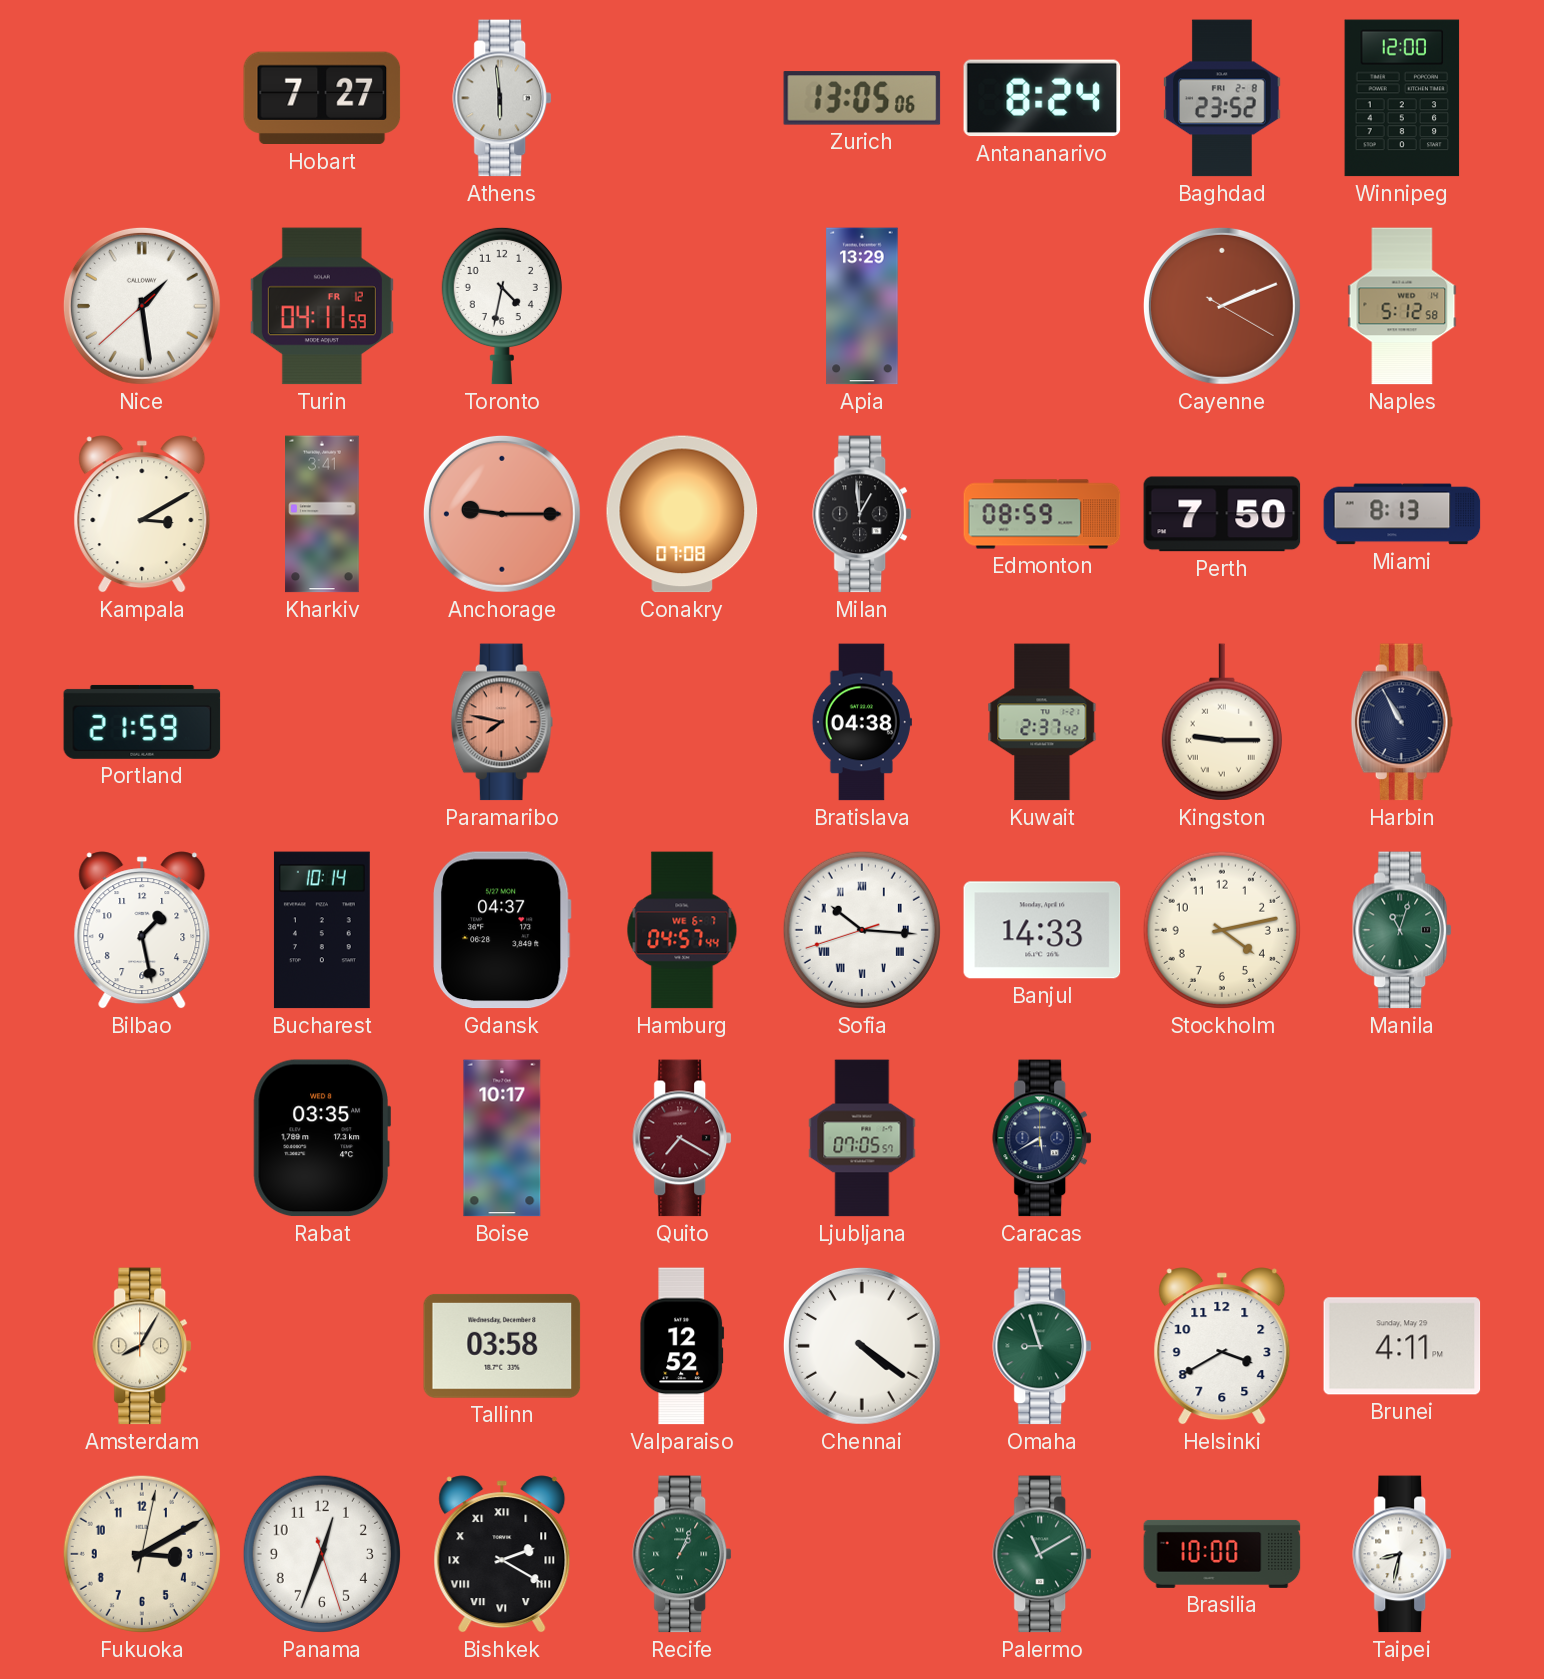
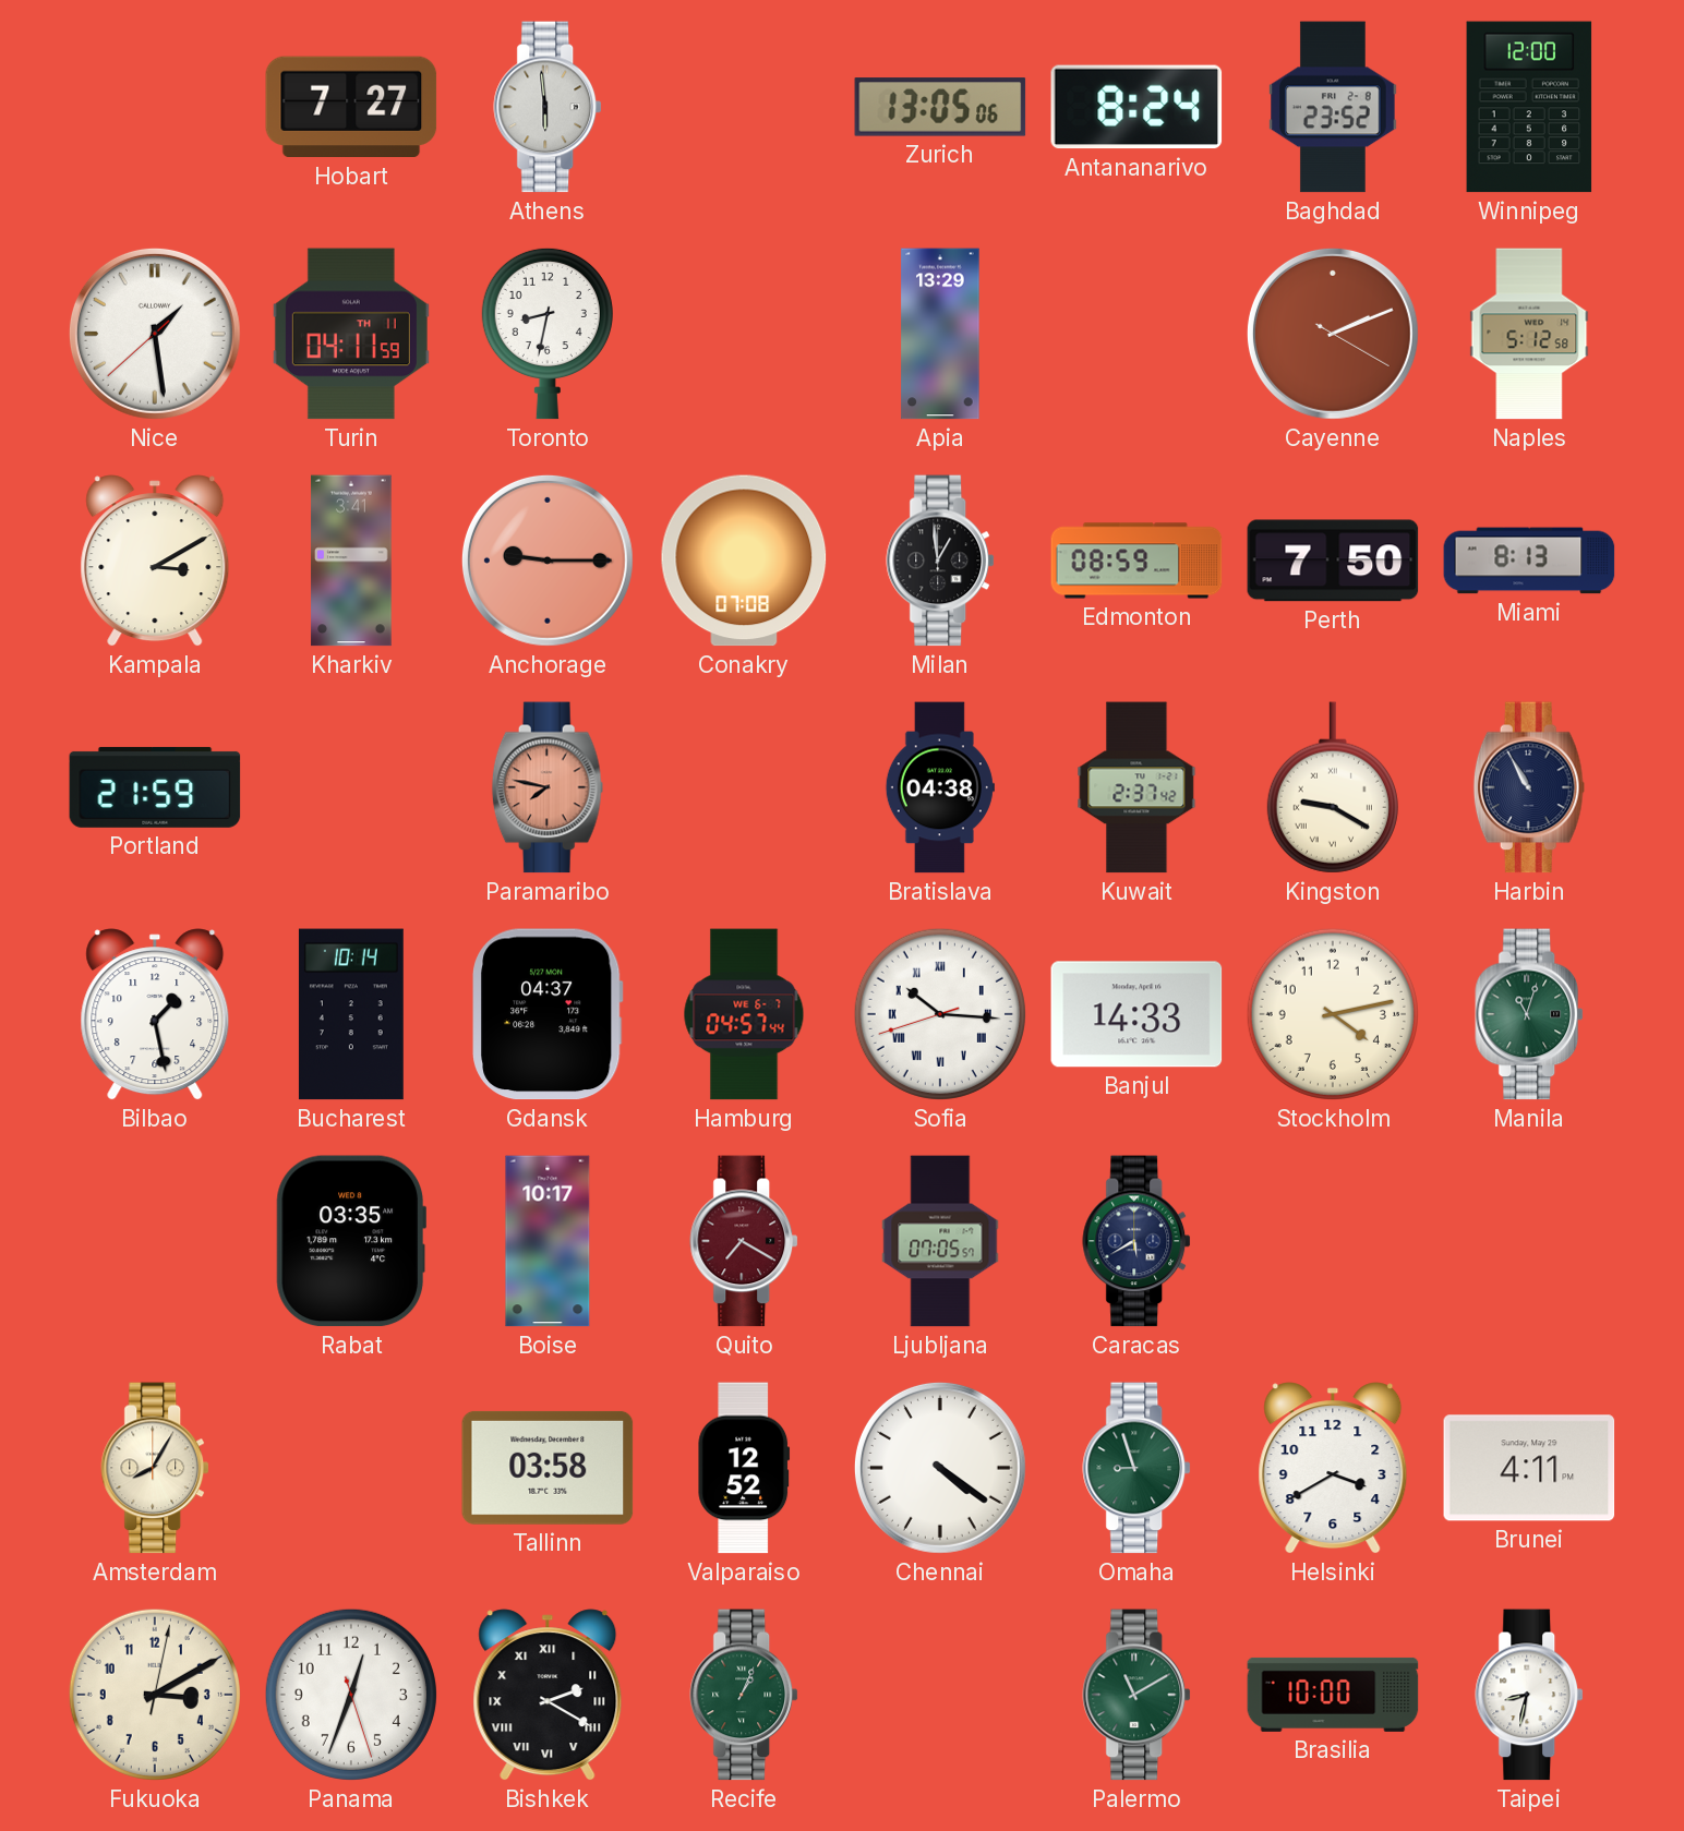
Turin date: FR 12 -> TH 11 (351, 334)
Toronto: 4:32 -> 8:32 (548, 334)
Kingston: 9:15 -> 9:20 (1333, 787)
